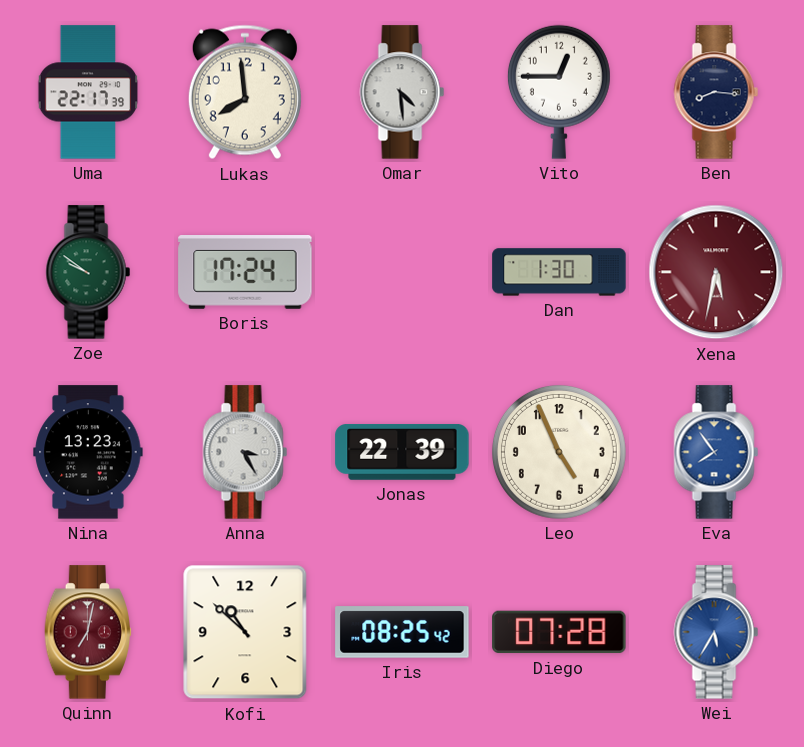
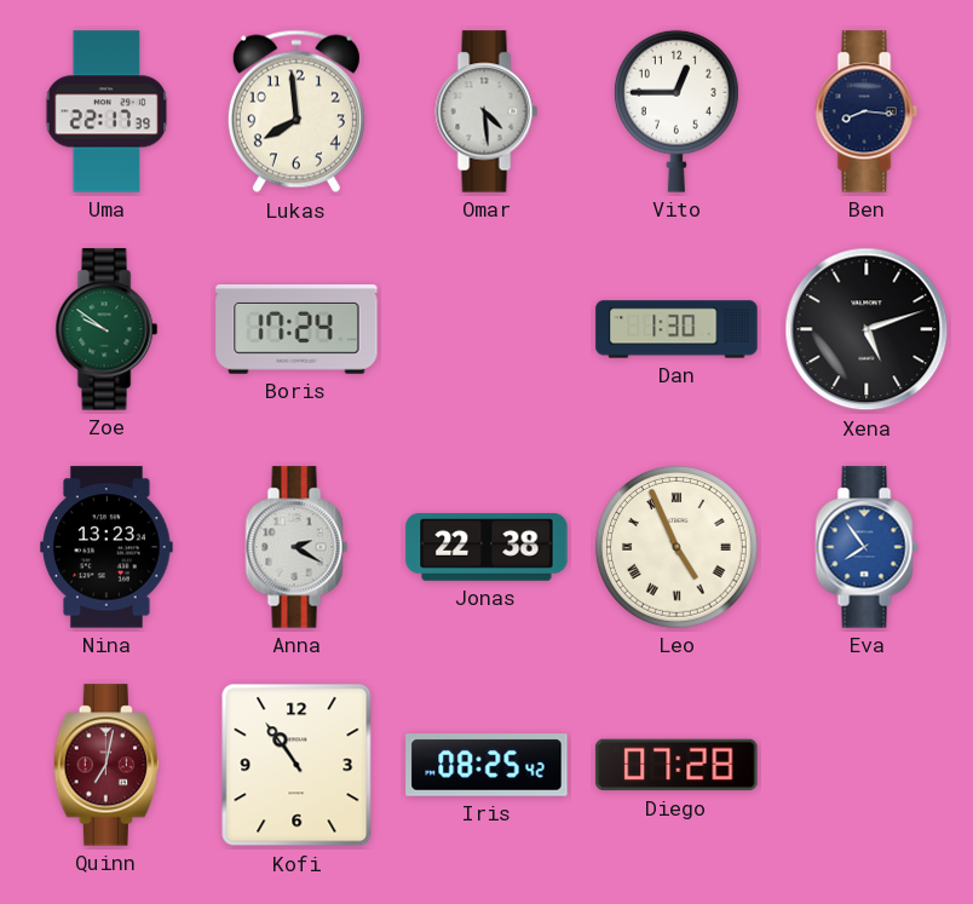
Xena: 5:32 -> 5:12 (867, 329)
Xena dial: burgundy -> black (867, 329)
Anna: 3:25 -> 2:20 (296, 547)
Jonas: 22:39 -> 22:38 (486, 548)
Leo numerals: Arabic -> Roman (677, 547)
Kofi: 10:52 -> 10:54 (296, 765)
Wei: 5:35 -> none (716, 632)
